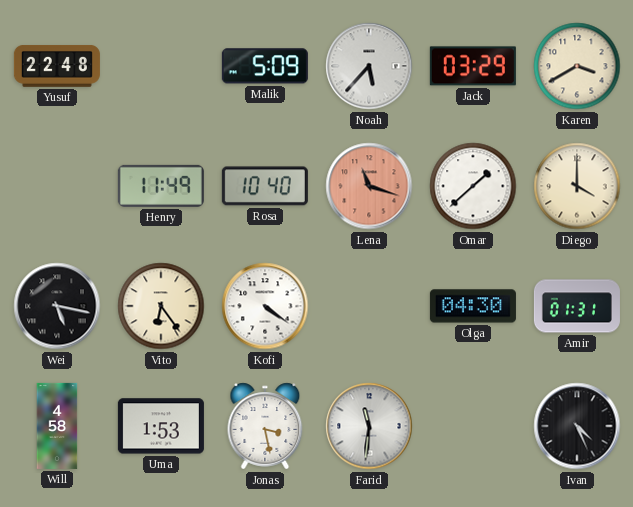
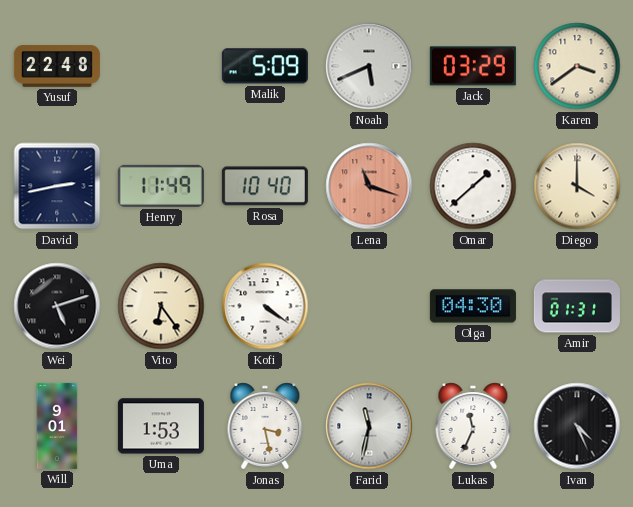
Noah: 5:37 -> 5:41 (369, 66)
Karen: 3:40 -> 3:39 (577, 66)
David: none -> 2:43 (57, 186)
Wei: 5:17 -> 5:12 (57, 306)
Will: 4:58 -> 9:01 (57, 426)
Farid: 11:31 -> 11:32 (369, 426)
Lukas: none -> 11:34 (473, 426)
